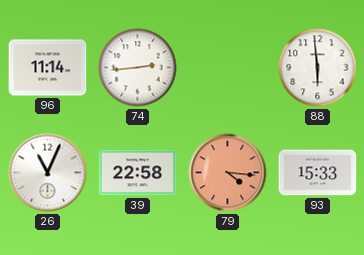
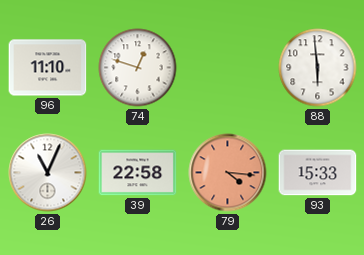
96: 11:14 -> 11:10 (48, 68)
74: 2:44 -> 12:48 (138, 68)
